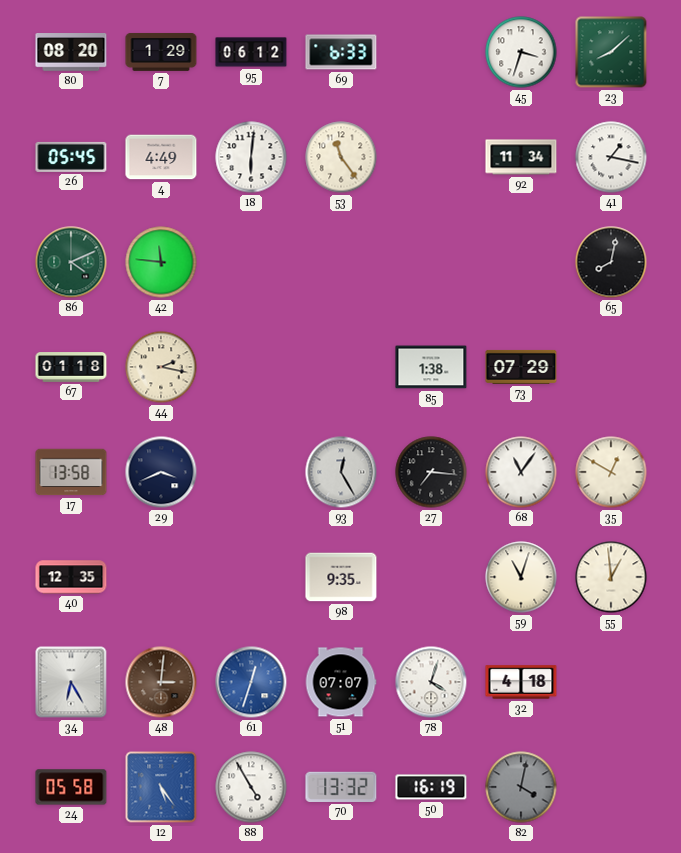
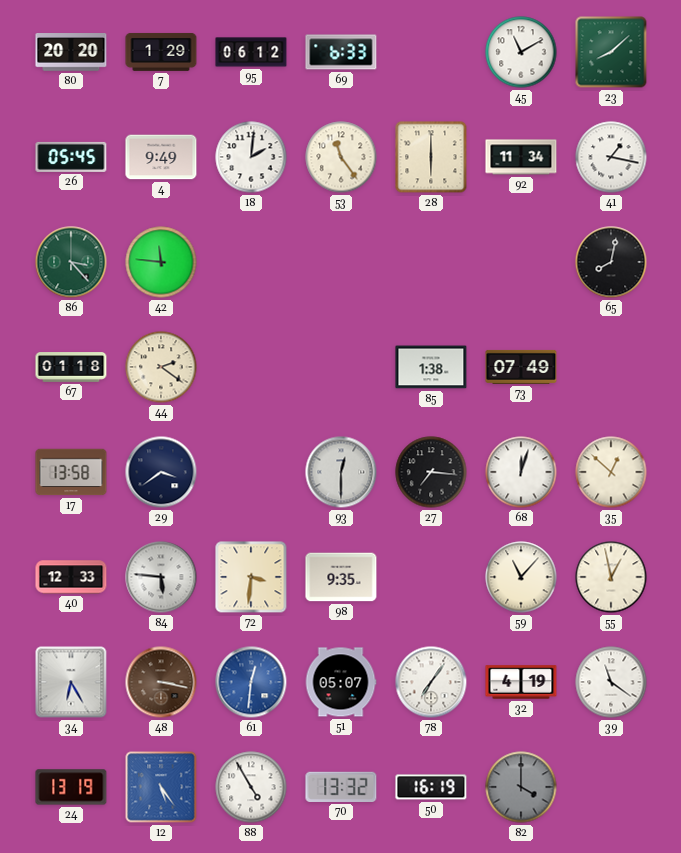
80: 08:20 -> 20:20 (71, 53)
45: 3:33 -> 11:10 (521, 52)
4: 4:49 -> 9:49 (161, 157)
18: 6:01 -> 2:01 (251, 157)
28: none -> 6:00 (431, 157)
86: 4:11 -> 3:23 (71, 262)
44: 2:17 -> 2:21 (161, 367)
73: 07:29 -> 07:49 (521, 367)
29: 3:41 -> 3:39 (161, 472)
93: 12:25 -> 12:30 (341, 472)
68: 11:06 -> 12:03 (521, 472)
35: 12:50 -> 12:52 (611, 472)
40: 12:35 -> 12:33 (71, 577)
84: none -> 5:46 (161, 577)
72: none -> 3:31 (251, 577)
59: 11:03 -> 11:07 (521, 577)
55: 12:59 -> 12:58 (611, 577)
48: 3:01 -> 3:17 (161, 682)
61: 12:33 -> 12:31 (251, 682)
51: 07:07 -> 05:07 (341, 682)
78: 4:03 -> 7:06 (431, 682)
32: 4:18 -> 4:19 (521, 682)
39: none -> 11:21 (611, 682)
24: 05:58 -> 13:19 (71, 787)
82: 4:02 -> 4:00 (521, 787)
